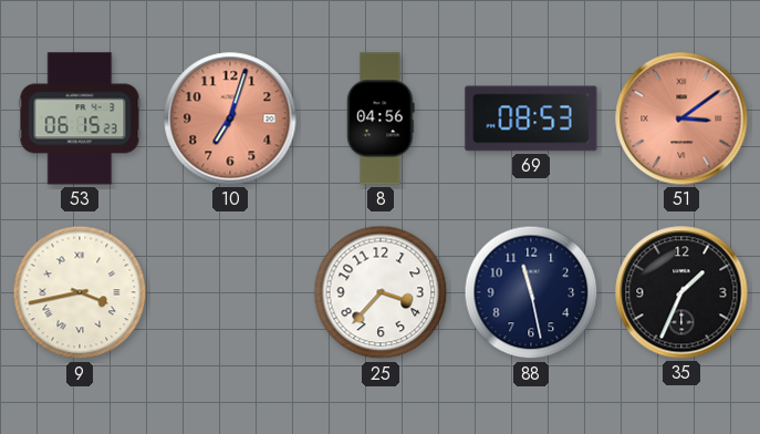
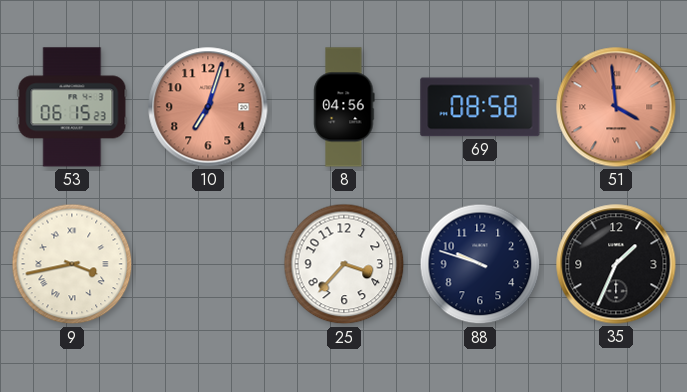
69: 08:53 -> 08:58 (480, 107)
51: 3:09 -> 3:59 (616, 107)
88: 11:28 -> 9:48 (480, 264)
